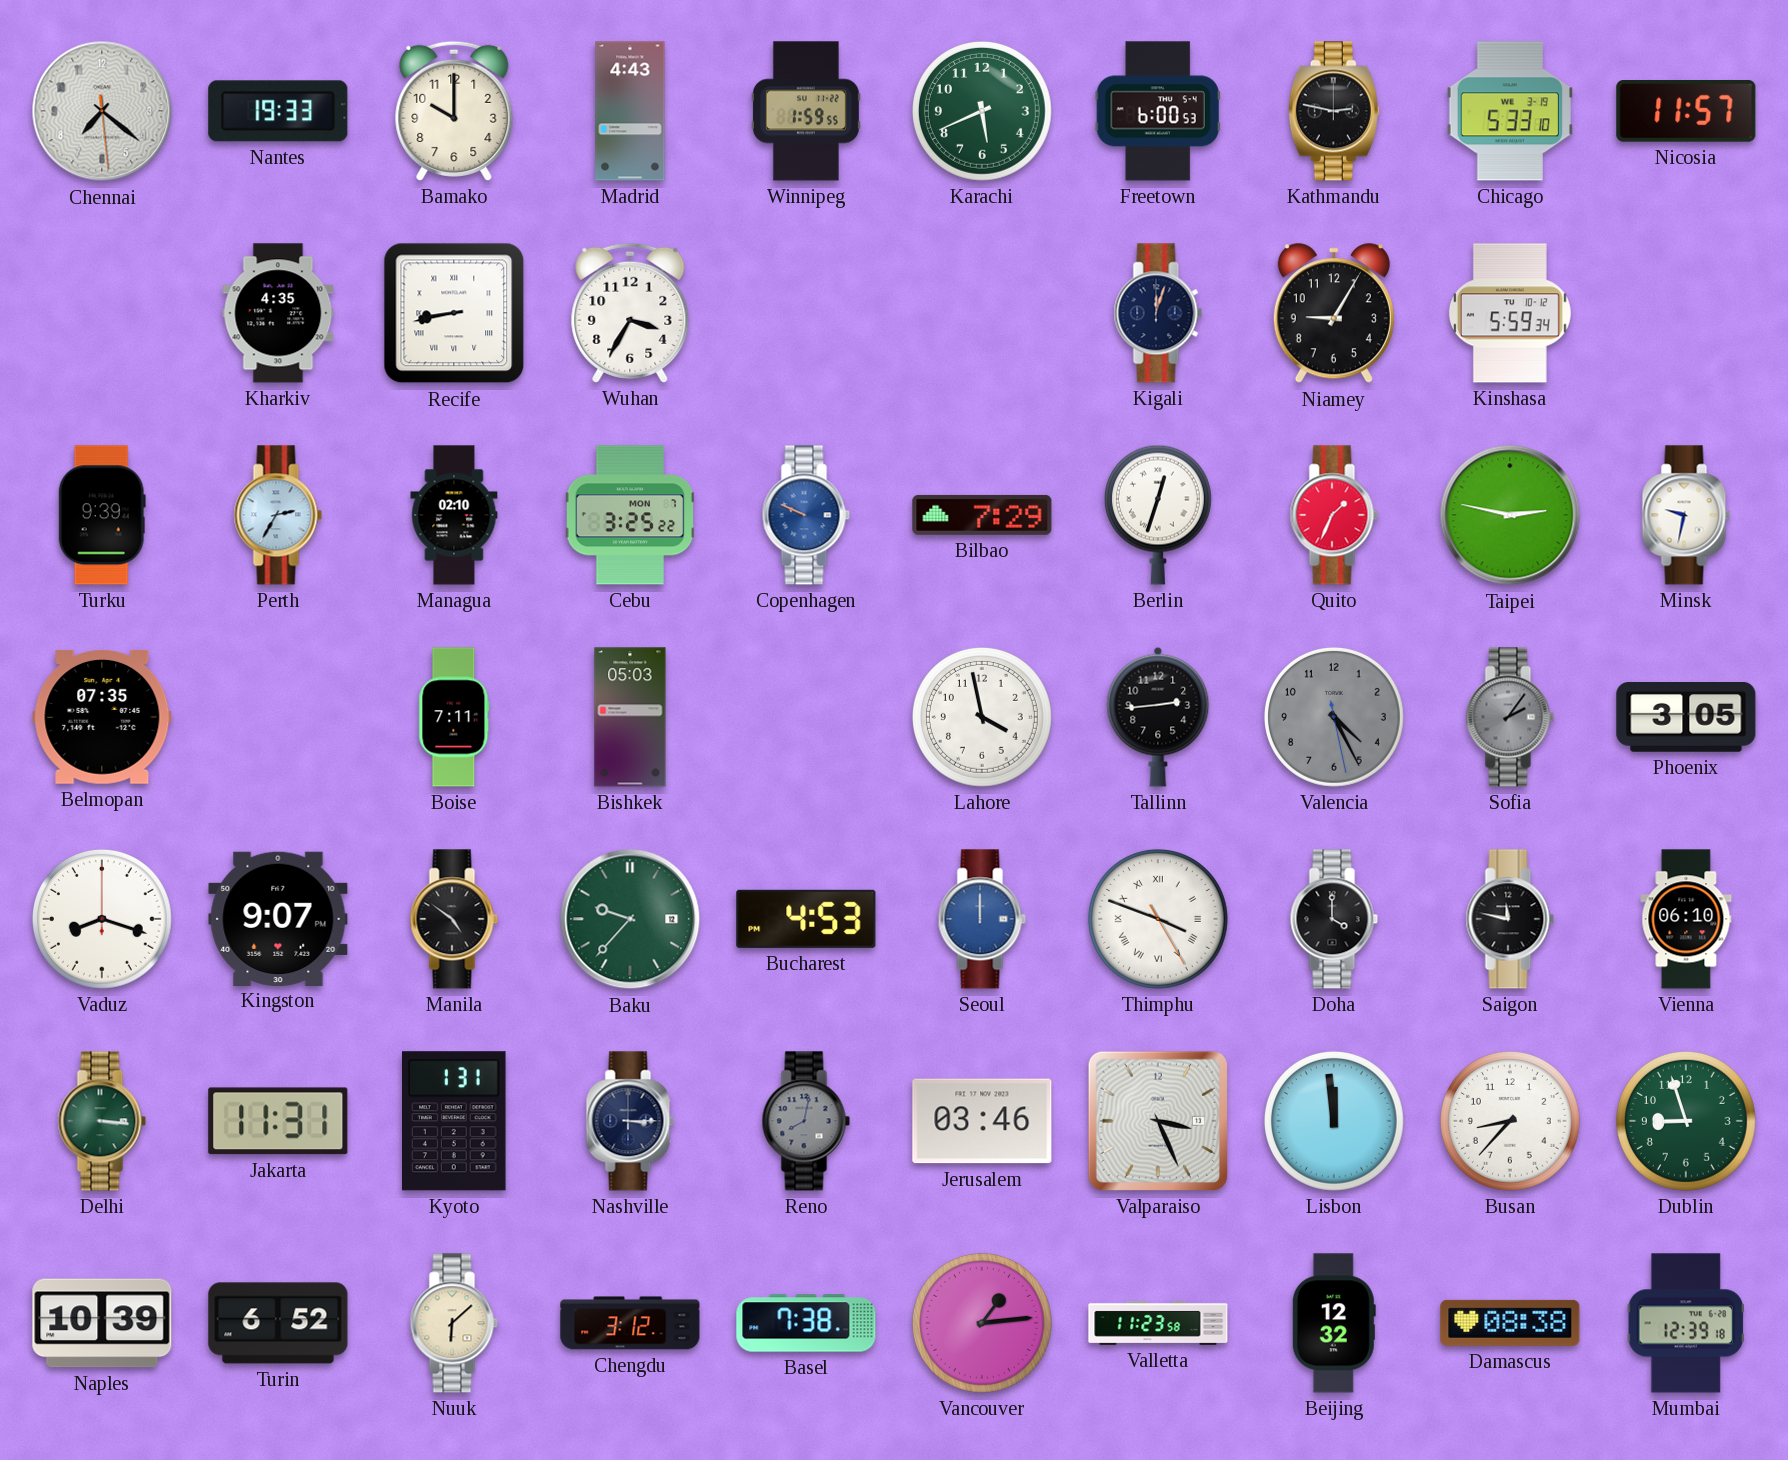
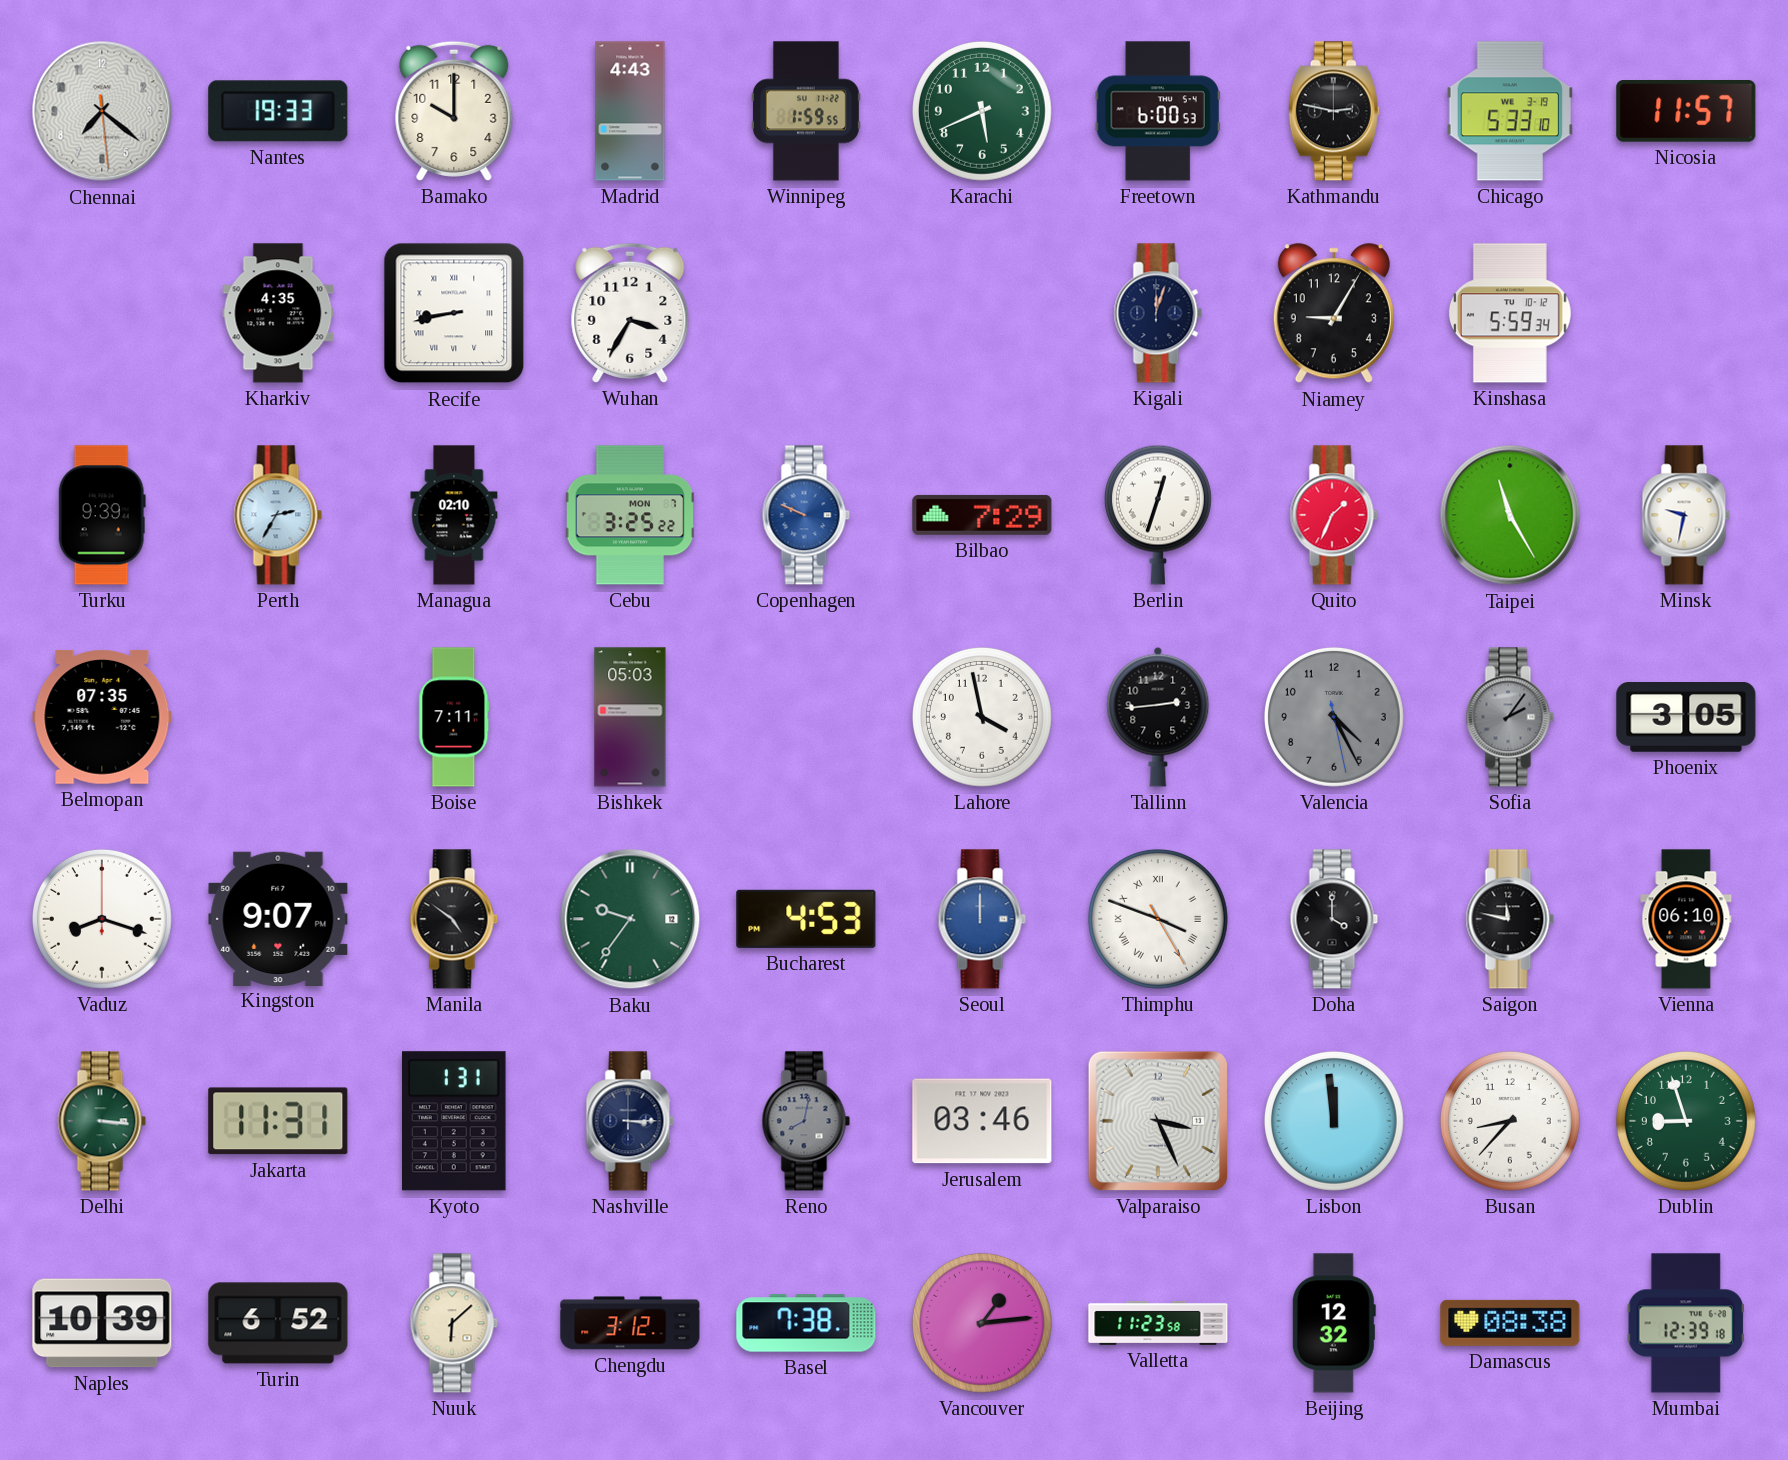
Taipei: 2:47 -> 11:25 (1510, 515)
Baku: 9:37 -> 9:36 (630, 919)
